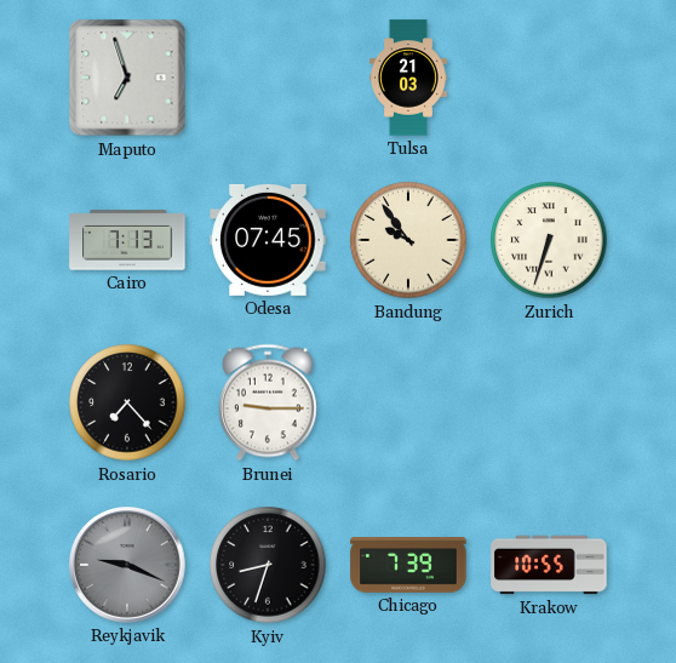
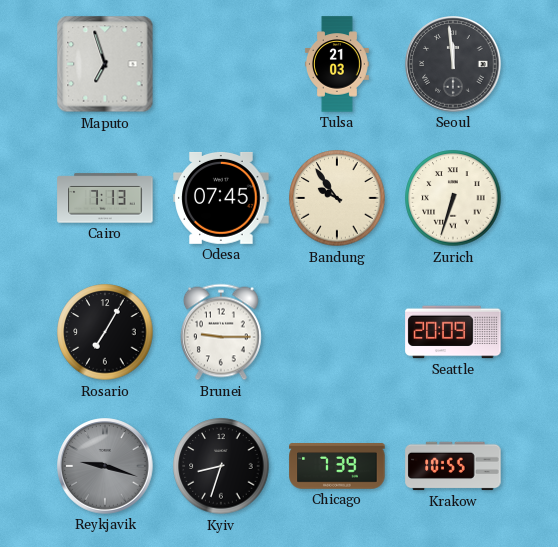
Seoul: none -> 11:59 (453, 64)
Rosario: 7:23 -> 7:05 (105, 332)
Seattle: none -> 20:09 (453, 332)
Reykjavik: 9:19 -> 9:18 (105, 466)
